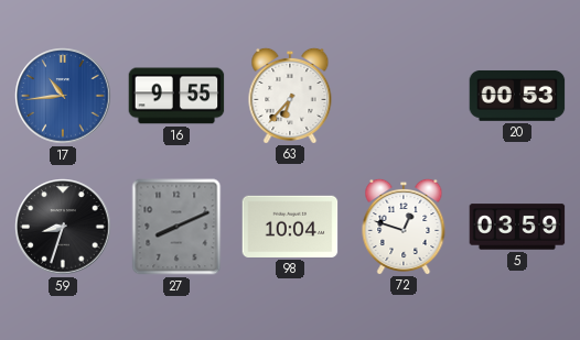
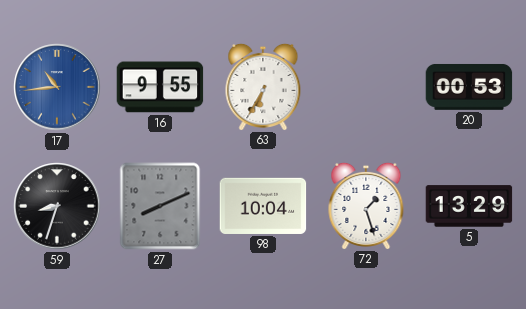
63: 6:37 -> 6:35 (263, 86)
72: 12:48 -> 1:27 (366, 205)
5: 03:59 -> 13:29 (469, 206)
